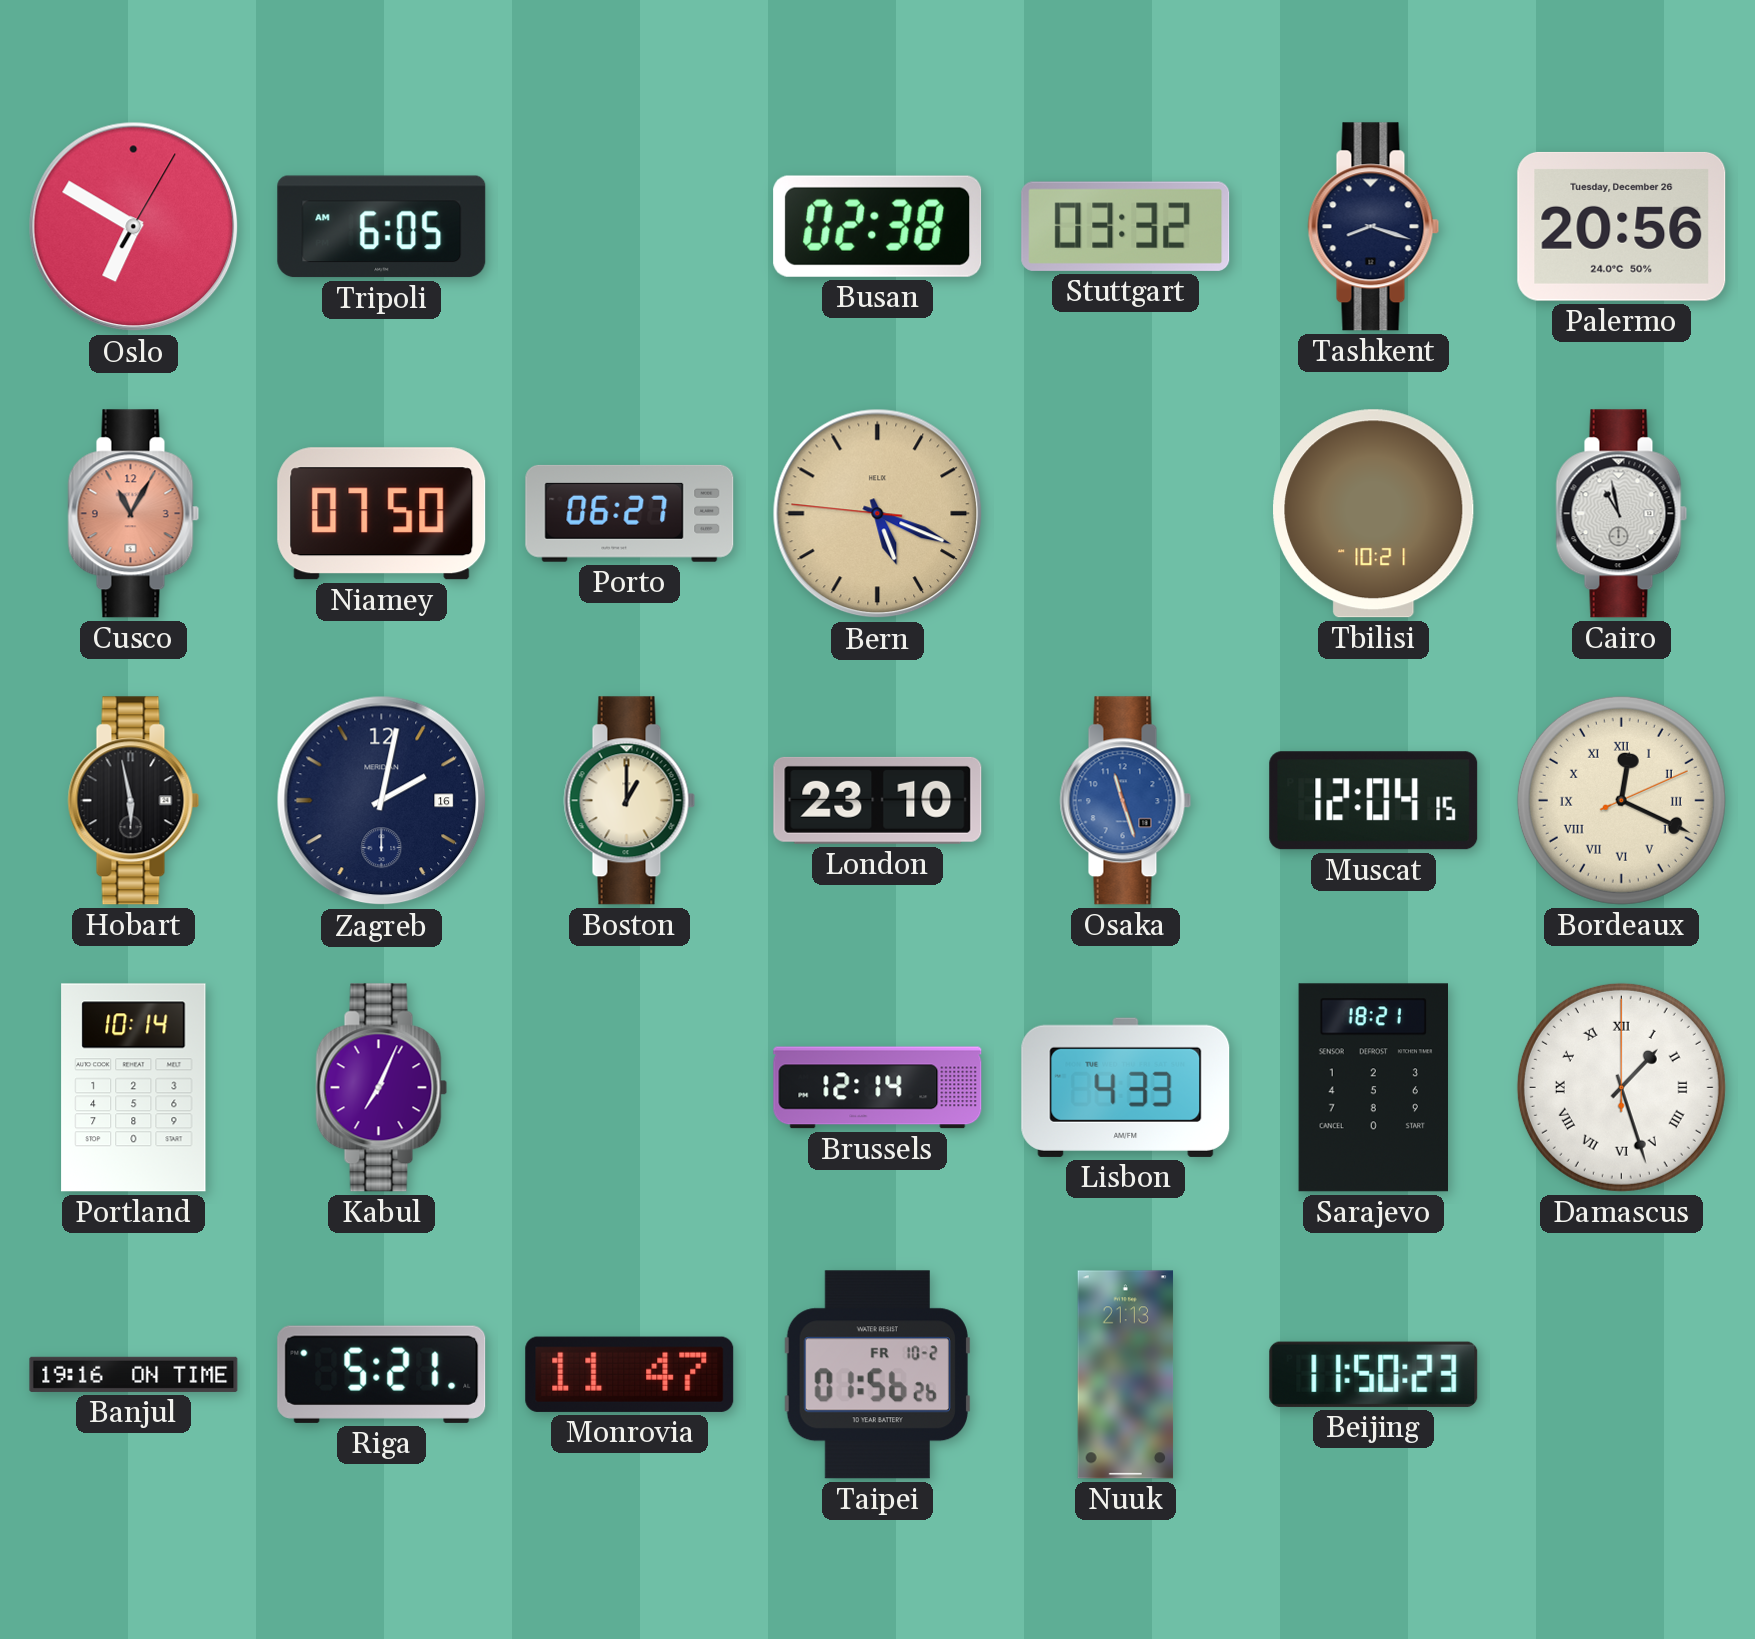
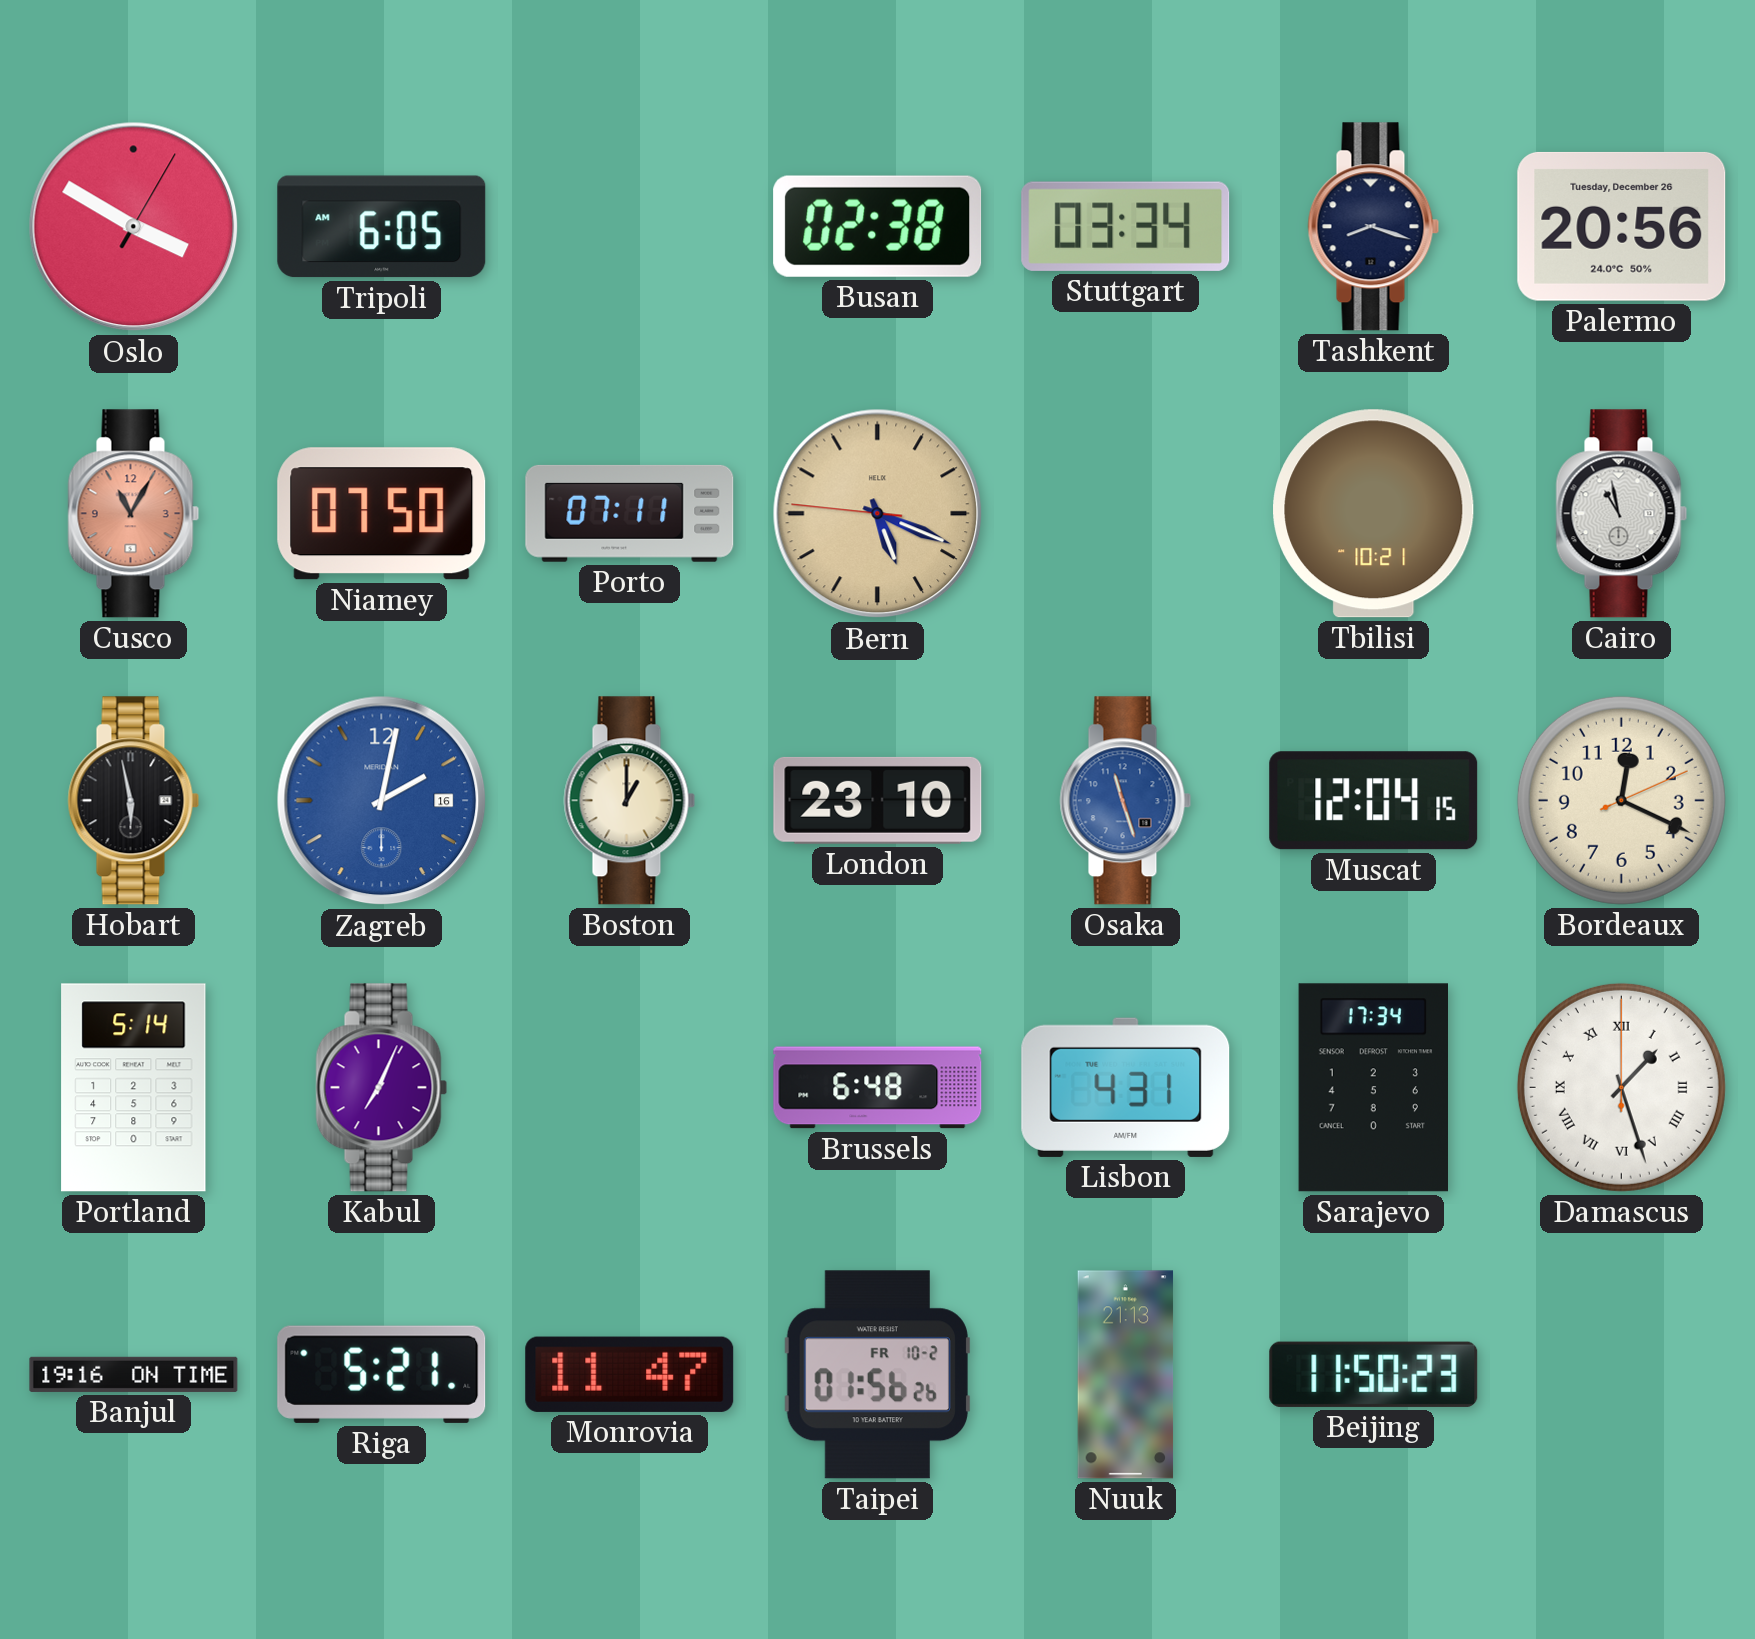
Oslo: 6:50 -> 3:50 (134, 227)
Stuttgart: 03:32 -> 03:34 (1126, 226)
Porto: 06:27 -> 07:11 (630, 513)
Zagreb dial: navy -> blue (382, 801)
Bordeaux numerals: Roman -> Arabic (1621, 800)
Portland: 10:14 -> 5:14 (134, 1088)
Brussels: 12:14 -> 6:48 (878, 1088)
Lisbon: 4:33 -> 4:31 (1126, 1087)
Sarajevo: 18:21 -> 17:34 (1373, 1088)
